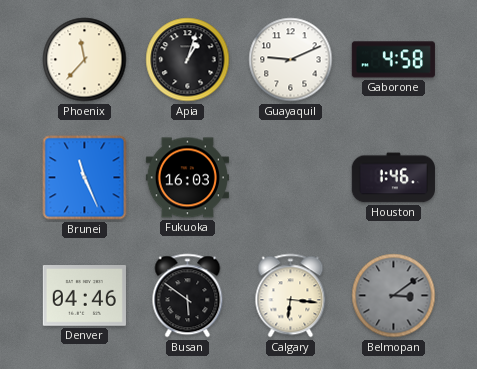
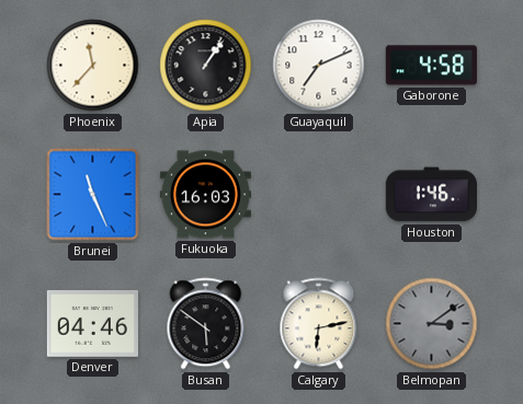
Apia: 1:03 -> 1:06 (206, 66)
Guayaquil: 9:11 -> 7:11 (319, 66)
Calgary: 6:16 -> 6:13 (319, 324)
